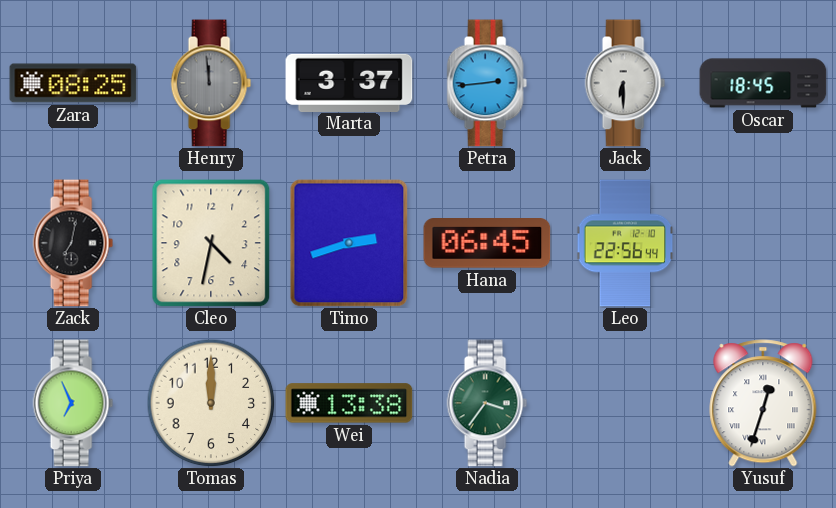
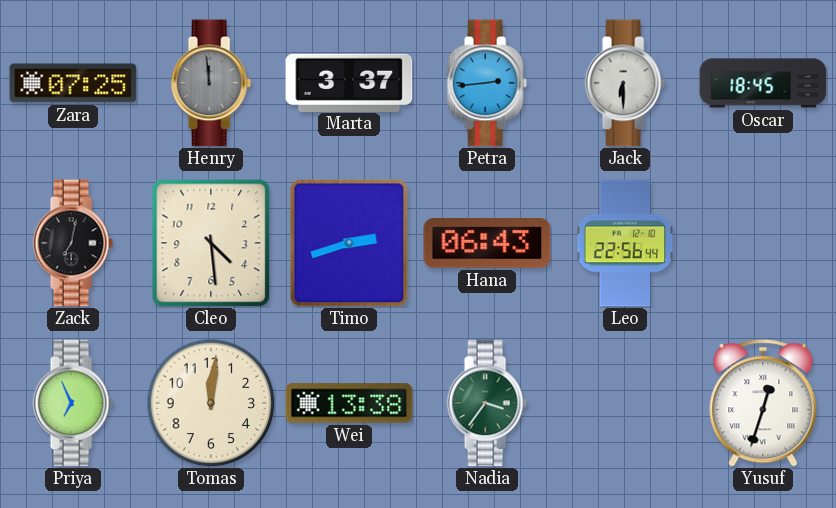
Zara: 08:25 -> 07:25 (73, 83)
Cleo: 4:32 -> 4:29 (211, 243)
Hana: 06:45 -> 06:43 (487, 244)
Tomas: 12:00 -> 12:01 (211, 403)
